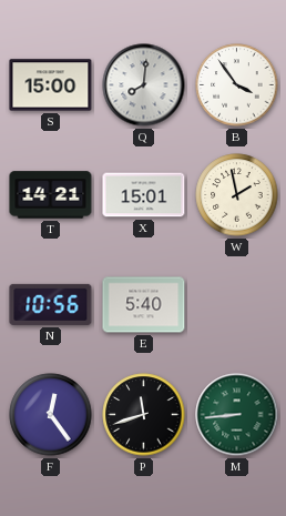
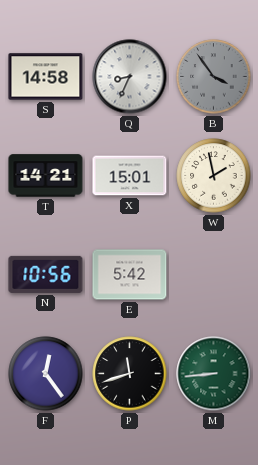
S: 15:00 -> 14:58 (46, 77)
Q: 8:01 -> 8:34 (130, 77)
B dial: white -> grey (214, 77)
E: 5:40 -> 5:42 (130, 275)
